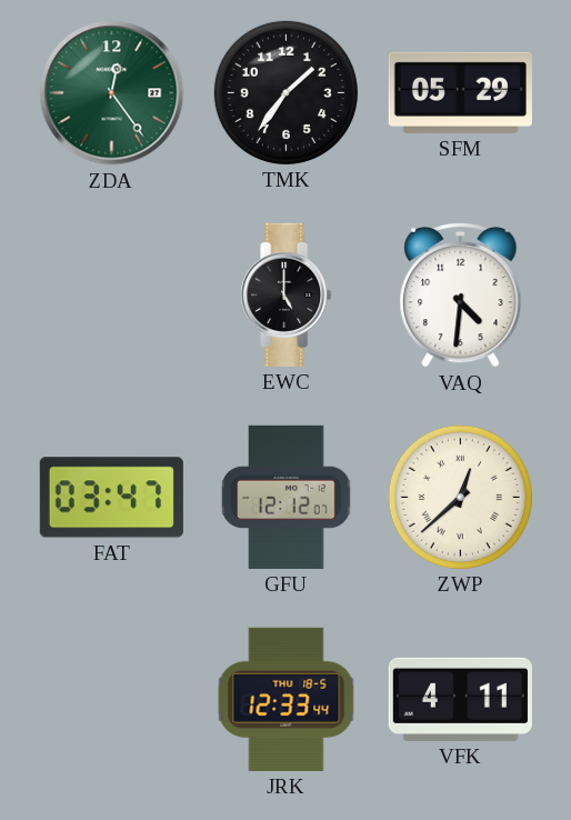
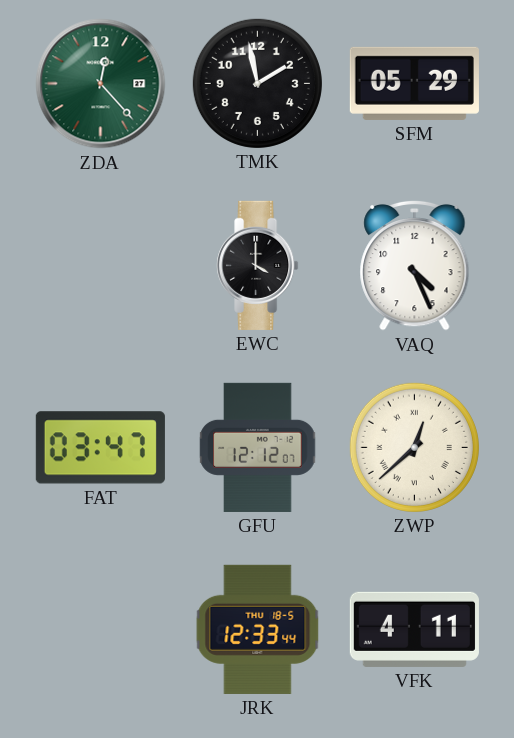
ZDA: 12:24 -> 12:23 (101, 84)
TMK: 1:36 -> 1:58 (257, 83)
EWC: 5:00 -> 4:00 (258, 265)
VAQ: 4:31 -> 4:26 (415, 265)
